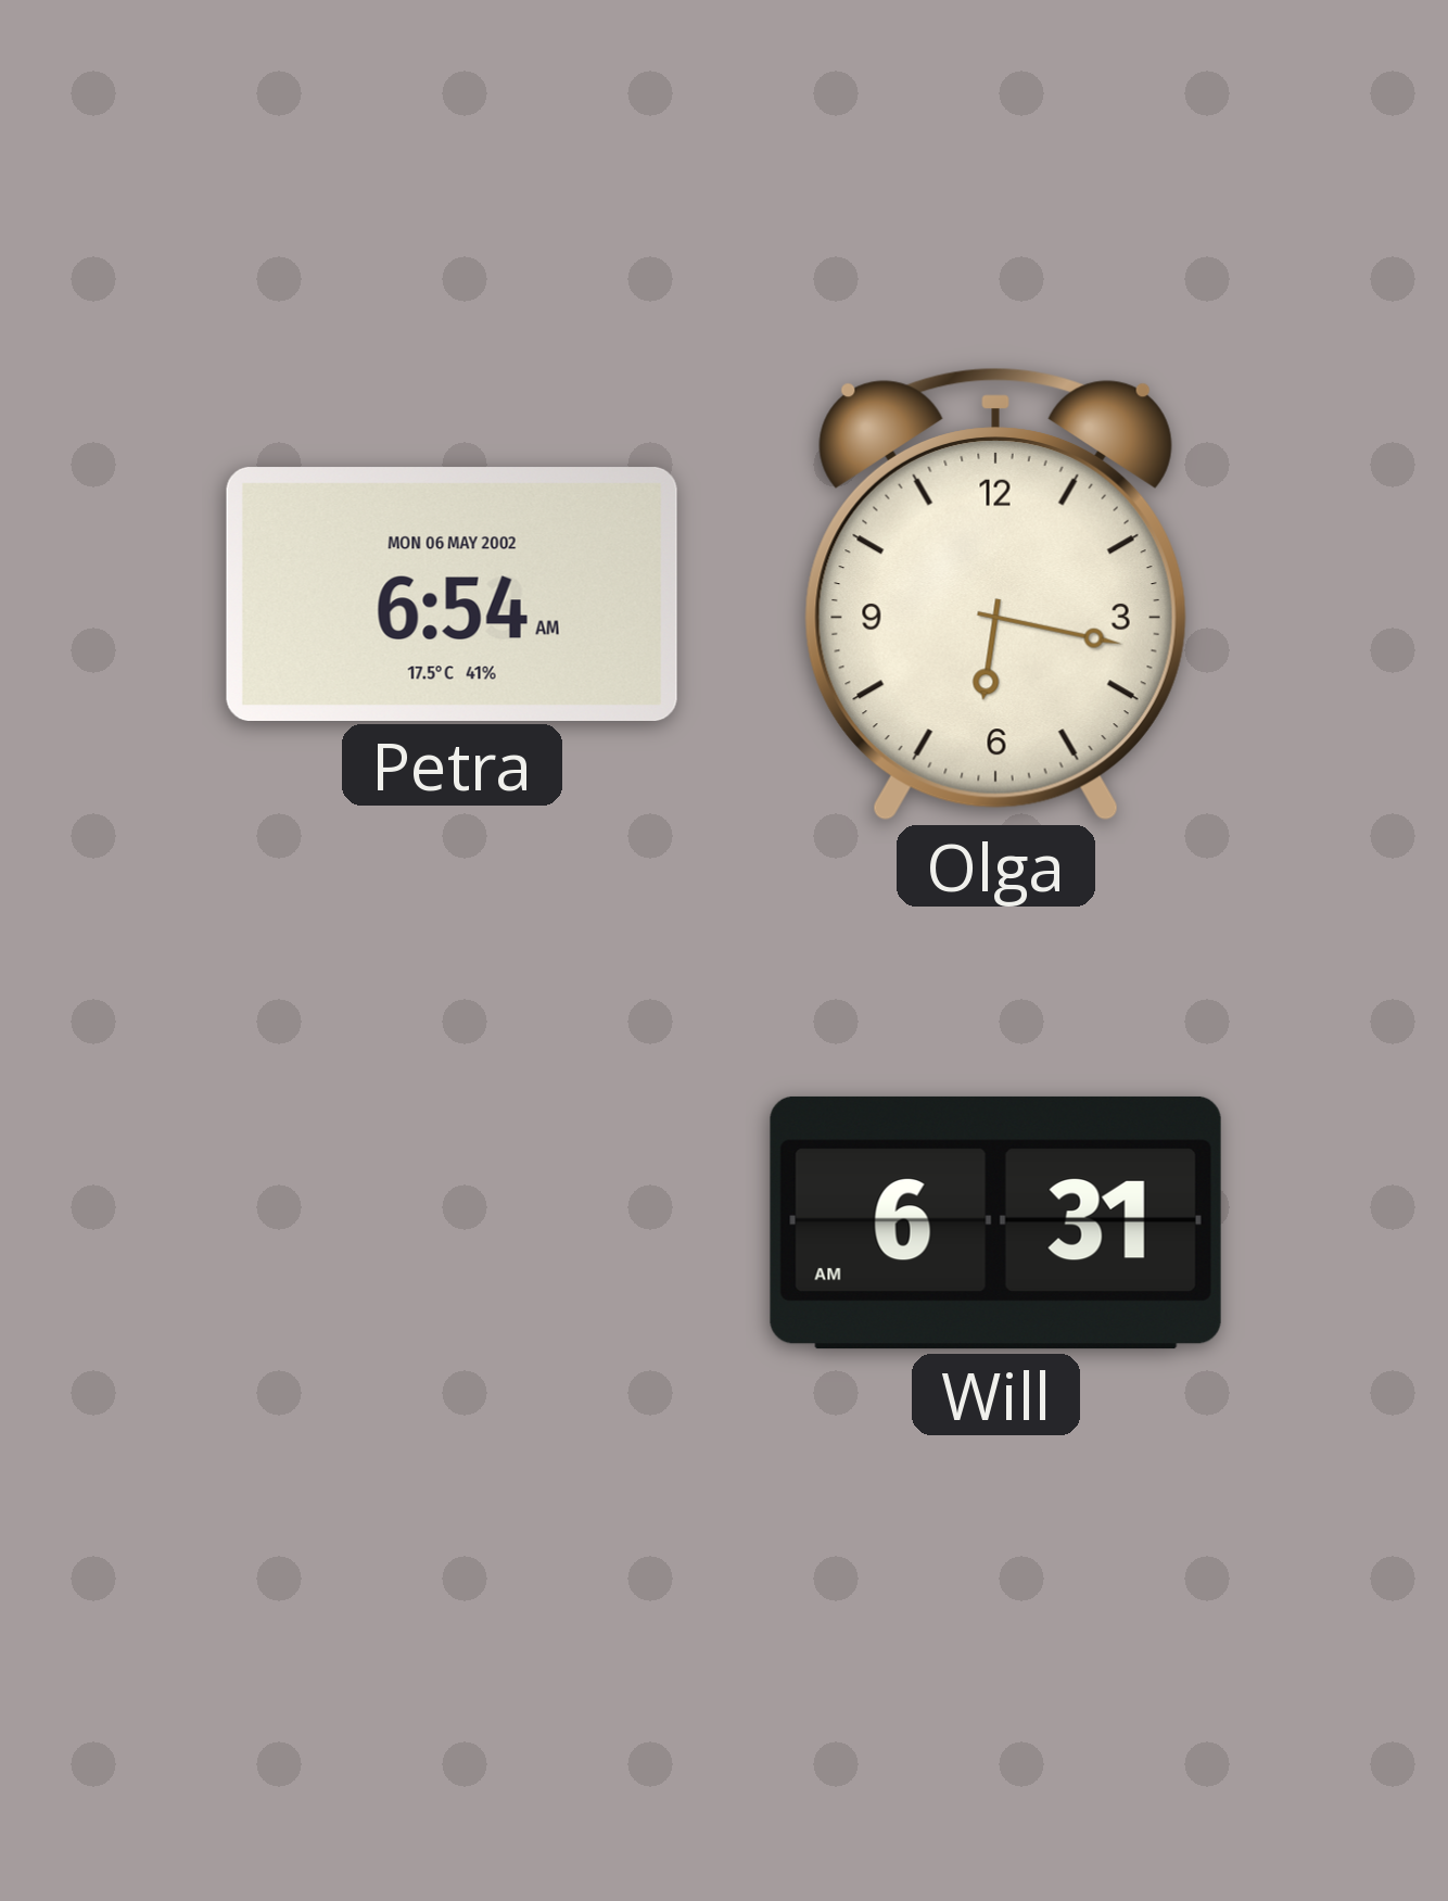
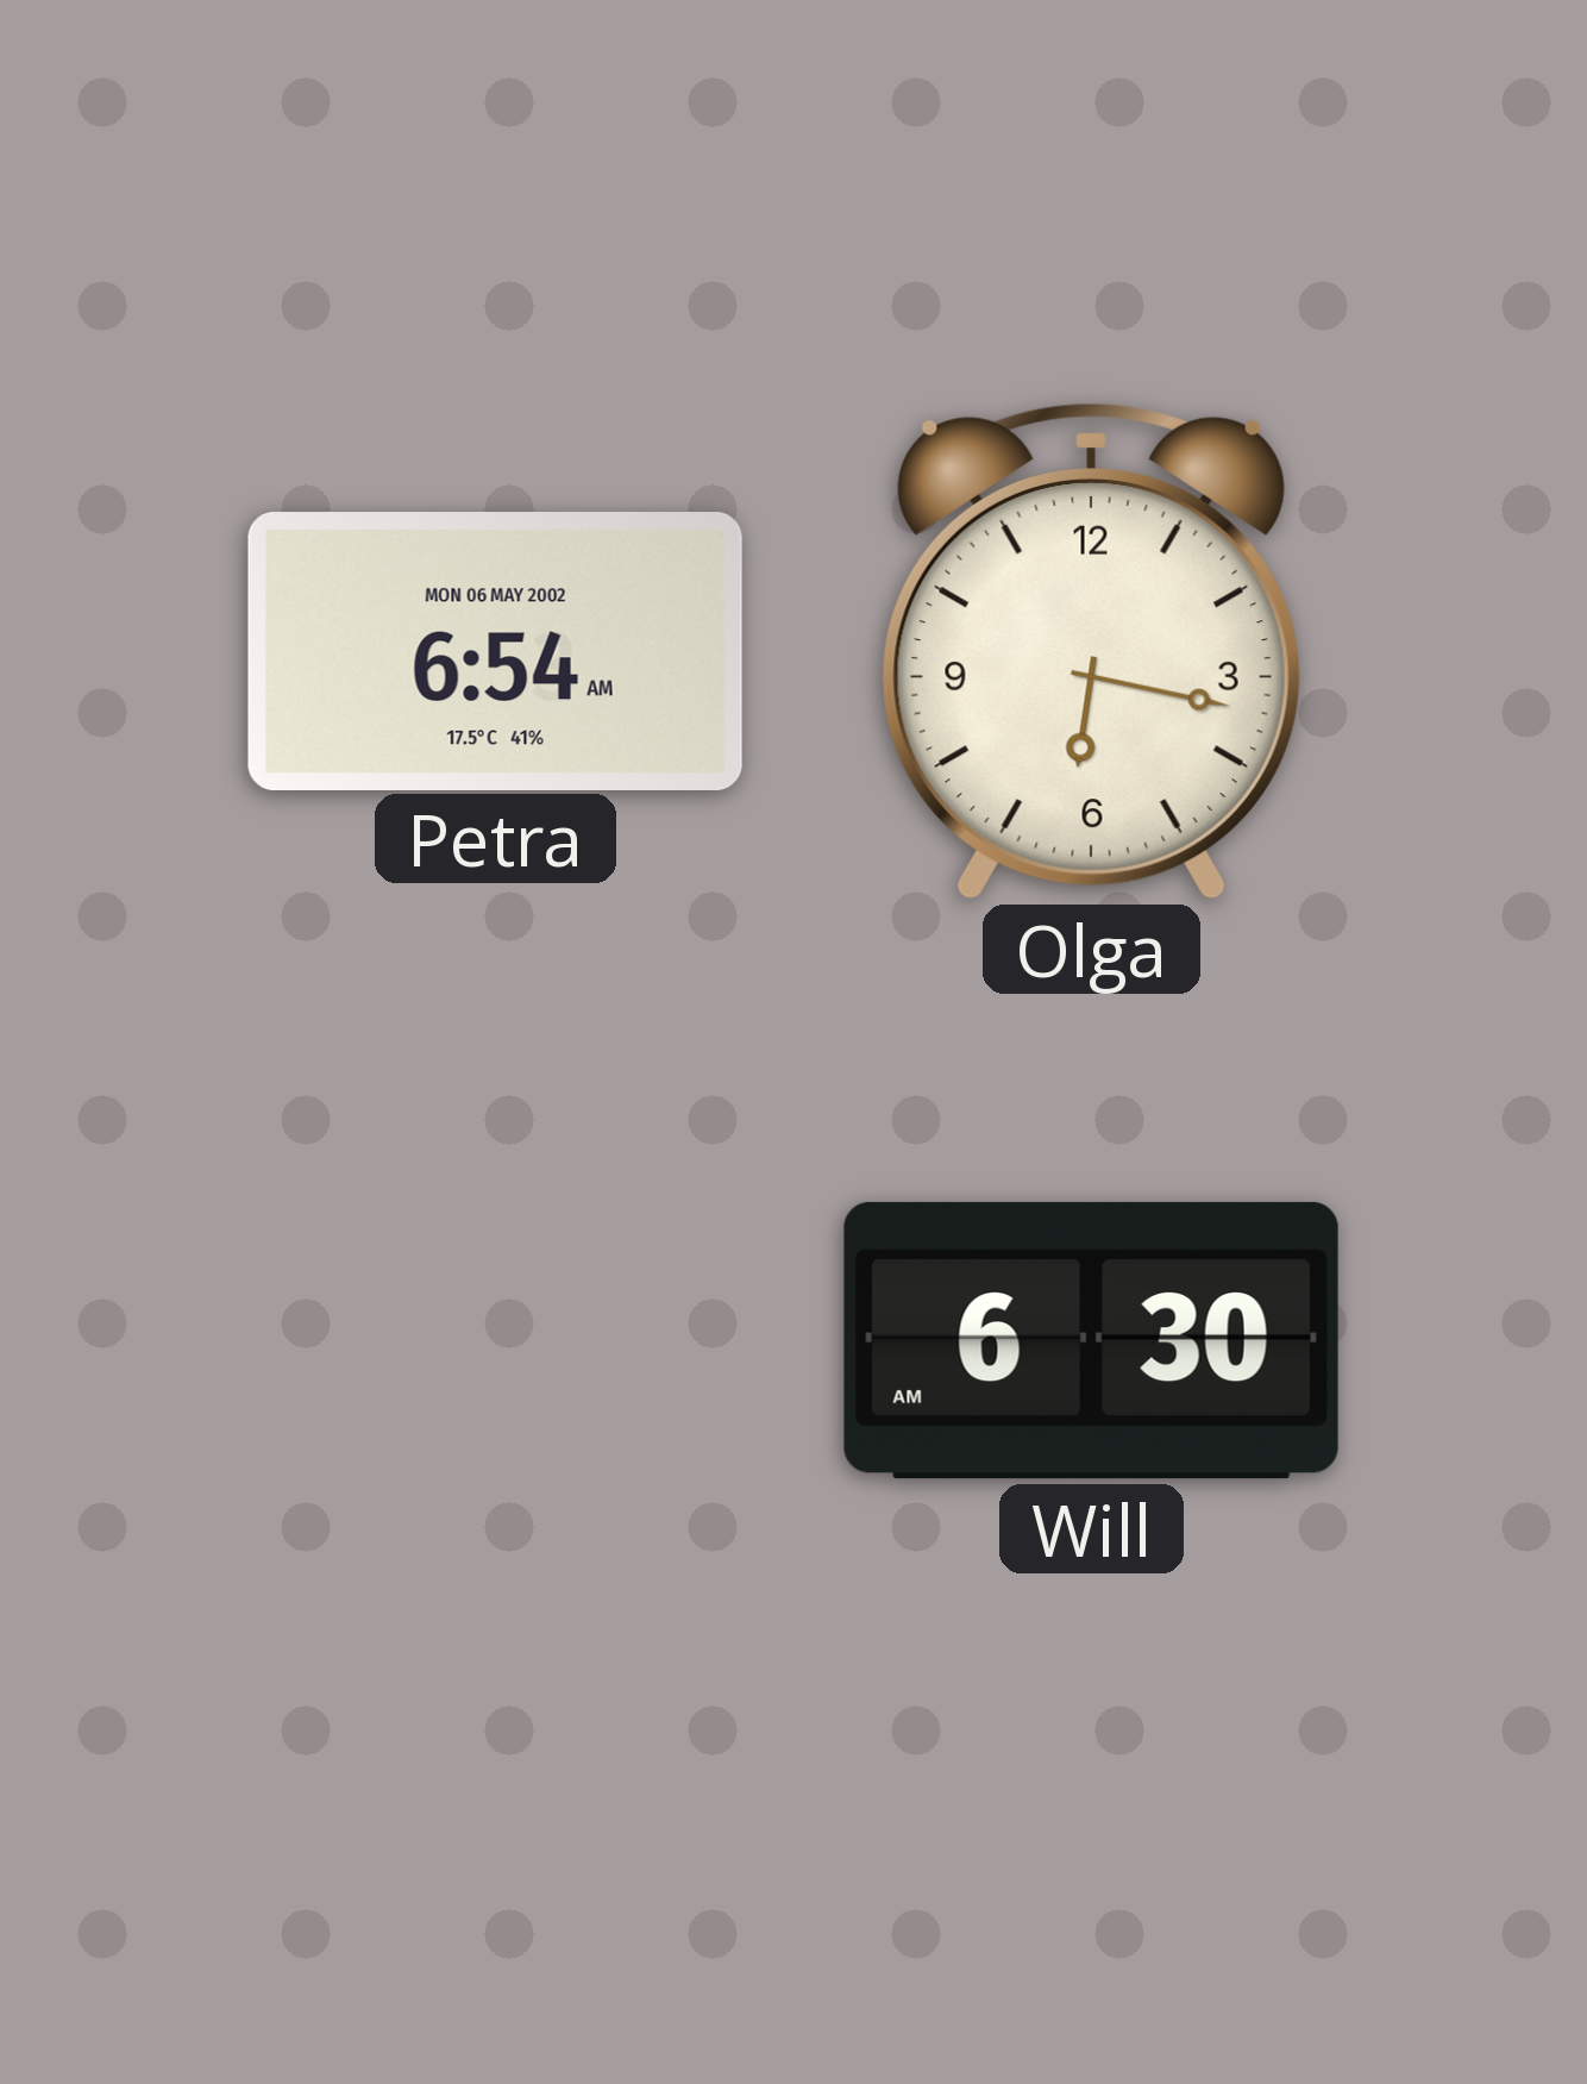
Will: 6:31 -> 6:30 (1091, 1340)
